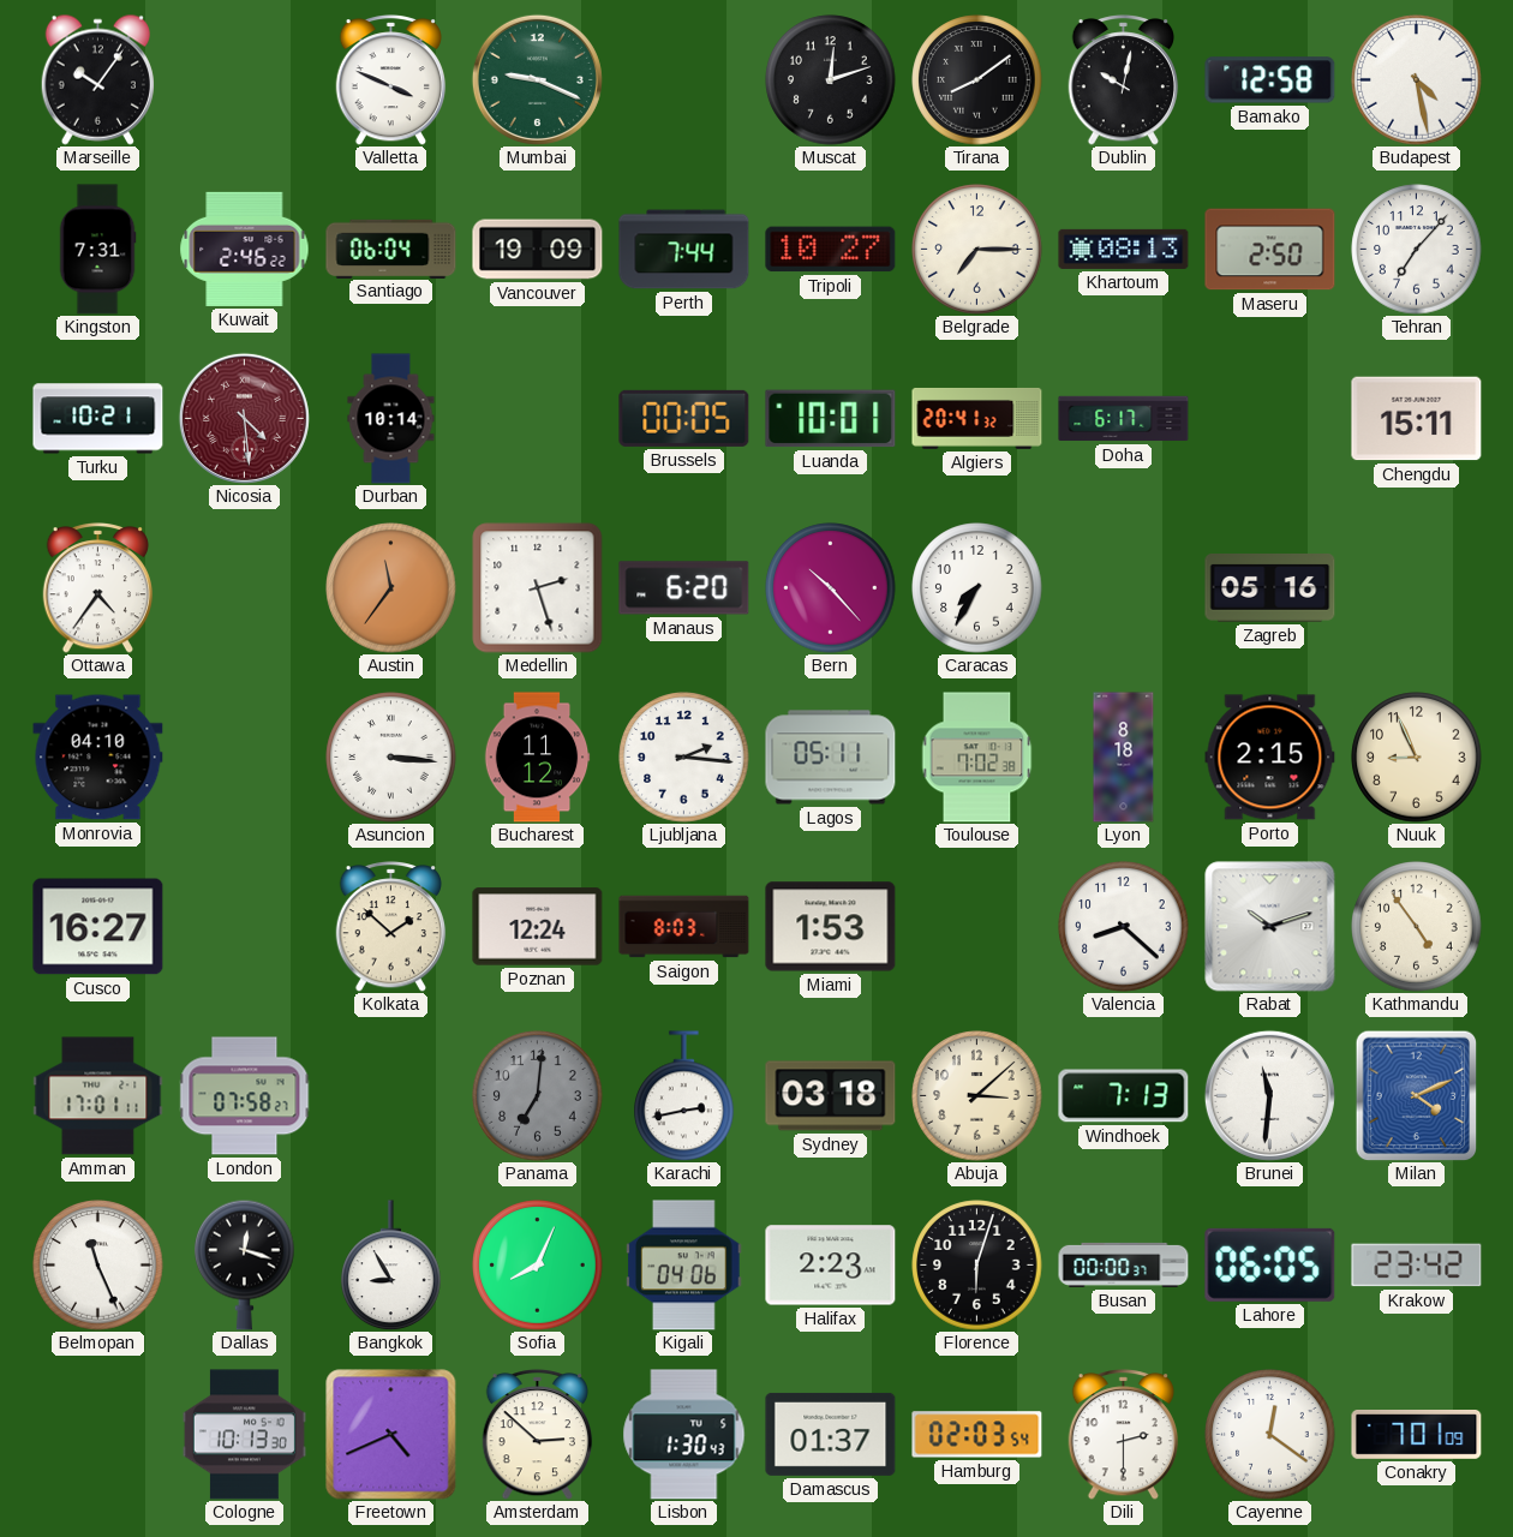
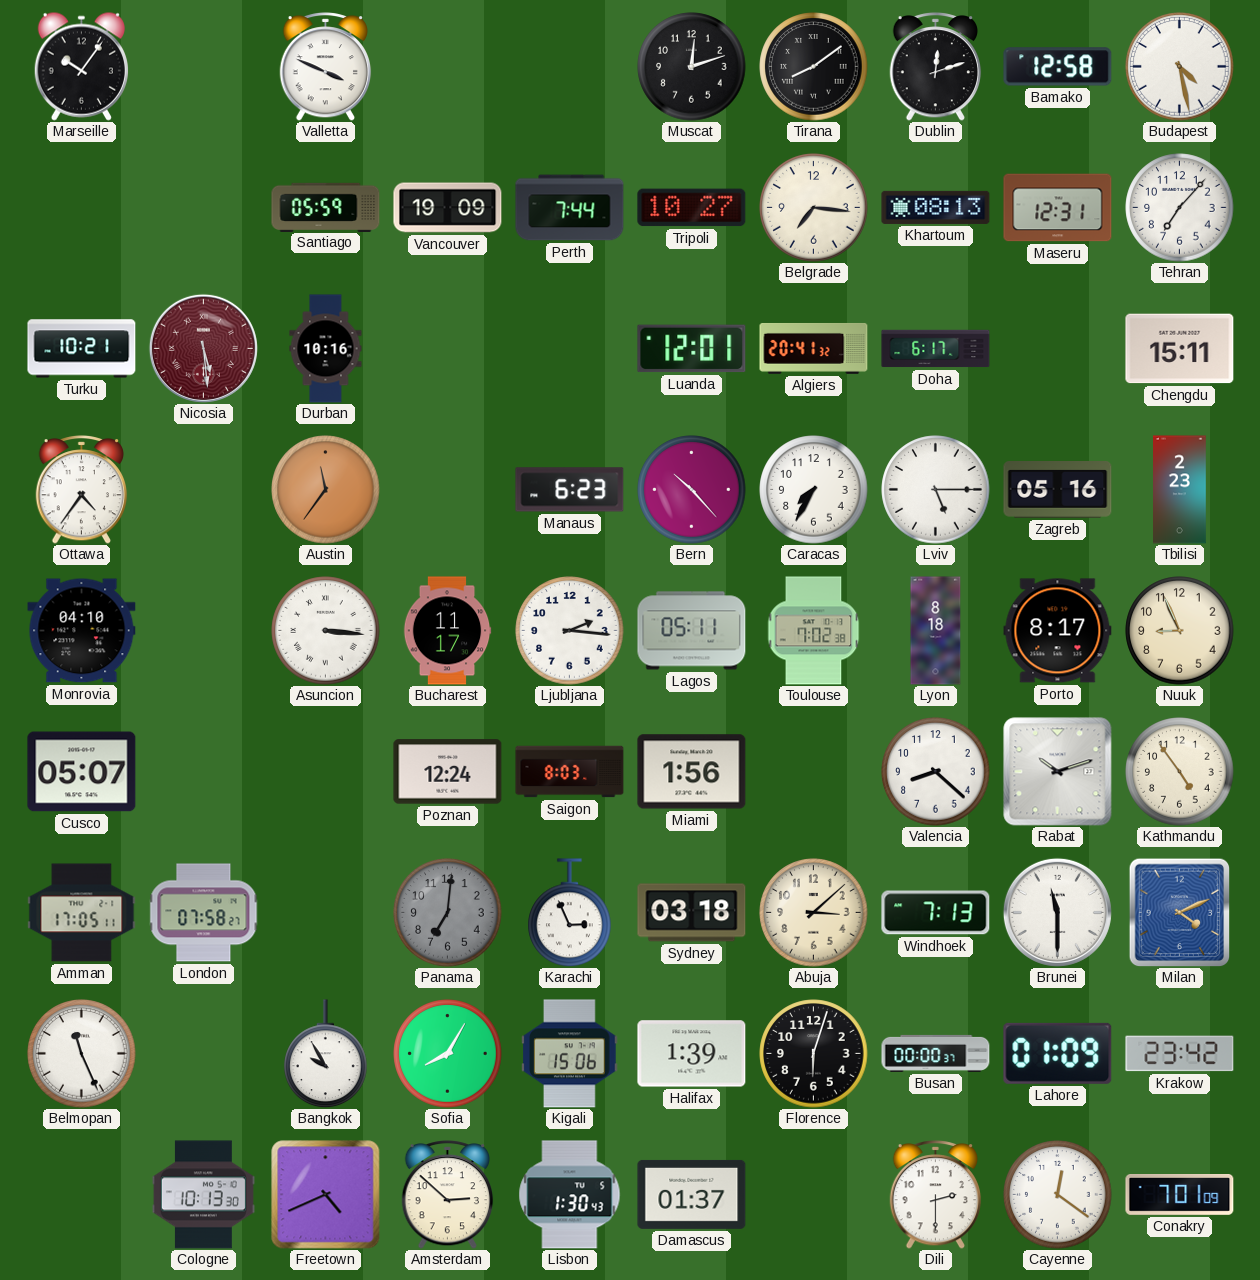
Mumbai: 9:19 -> none (537, 79)
Dublin: 10:02 -> 12:12 (936, 67)
Kingston: 7:31 -> none (97, 250)
Kuwait: 2:46 -> none (245, 249)
Santiago: 06:04 -> 05:59 (326, 207)
Belgrade: 7:15 -> 7:16 (814, 208)
Maseru: 2:50 -> 12:31 (1058, 208)
Nicosia: 4:29 -> 5:29 (203, 348)
Durban: 10:14 -> 10:16 (326, 349)
Brussels: 00:05 -> none (684, 418)
Luanda: 10:01 -> 12:01 (692, 349)
Medellin: 2:27 -> none (538, 588)
Manaus: 6:20 -> 6:23 (570, 490)
Lviv: none -> 5:15 (936, 490)
Tbilisi: none -> 2:23 (1180, 490)
Bucharest: 11:12 -> 11:17 (447, 631)
Porto: 2:15 -> 8:17 (1058, 631)
Cusco: 16:27 -> 05:07 (82, 772)
Kolkata: 1:52 -> none (391, 927)
Miami: 1:53 -> 1:56 (692, 772)
Amman: 17:01 -> 17:05 (82, 913)
Karachi: 2:43 -> 2:56 (570, 913)
Brunei: 11:31 -> 11:30 (1057, 912)
Dallas: 12:18 -> none (245, 1264)
Bangkok: 8:55 -> 9:55 (326, 1054)
Sofia: 8:04 -> 8:05 (448, 1054)
Kigali: 04:06 -> 15:06 (570, 1054)
Halifax: 2:23 -> 1:39 (692, 1054)
Lahore: 06:05 -> 01:09 (1058, 1053)
Hamburg: 02:03 -> none (977, 1435)
